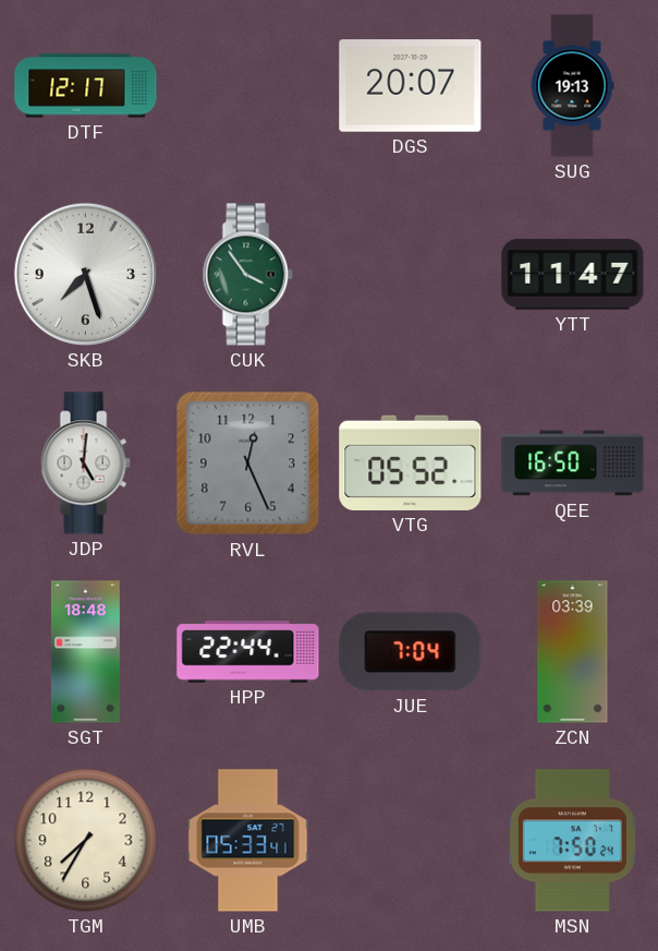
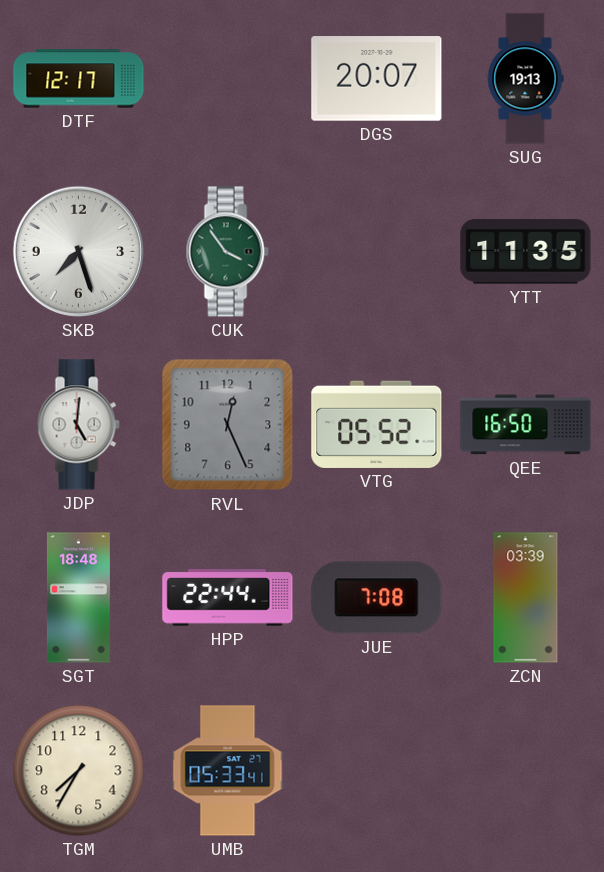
YTT: 11:47 -> 11:35 (526, 252)
JUE: 7:04 -> 7:08 (377, 598)
MSN: 7:50 -> none (572, 841)
